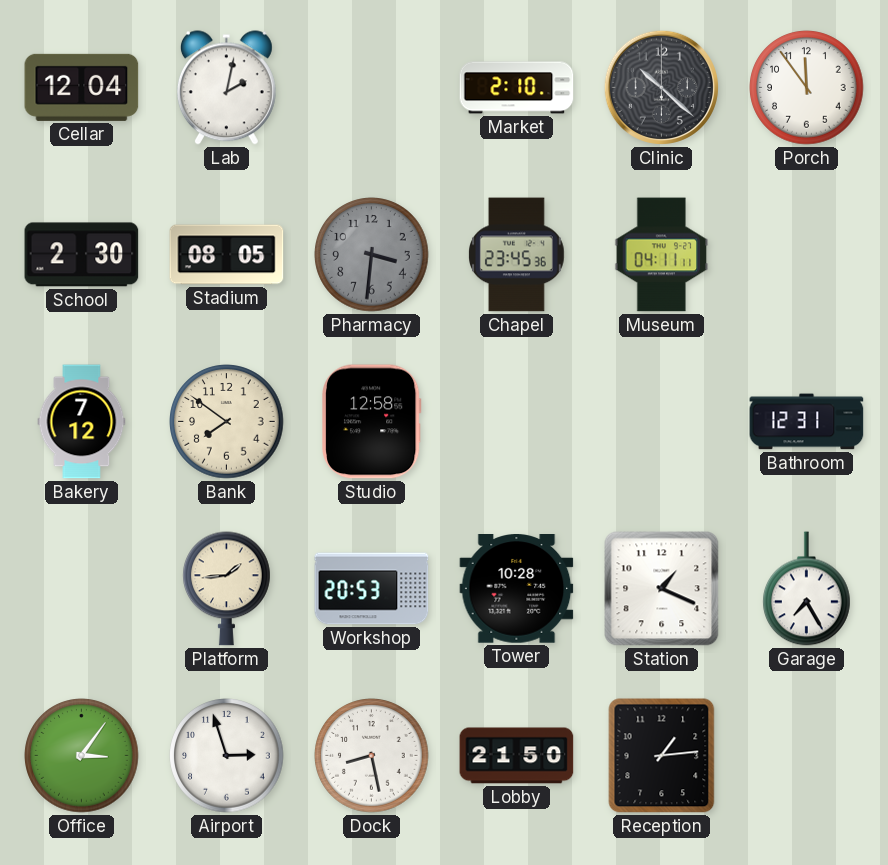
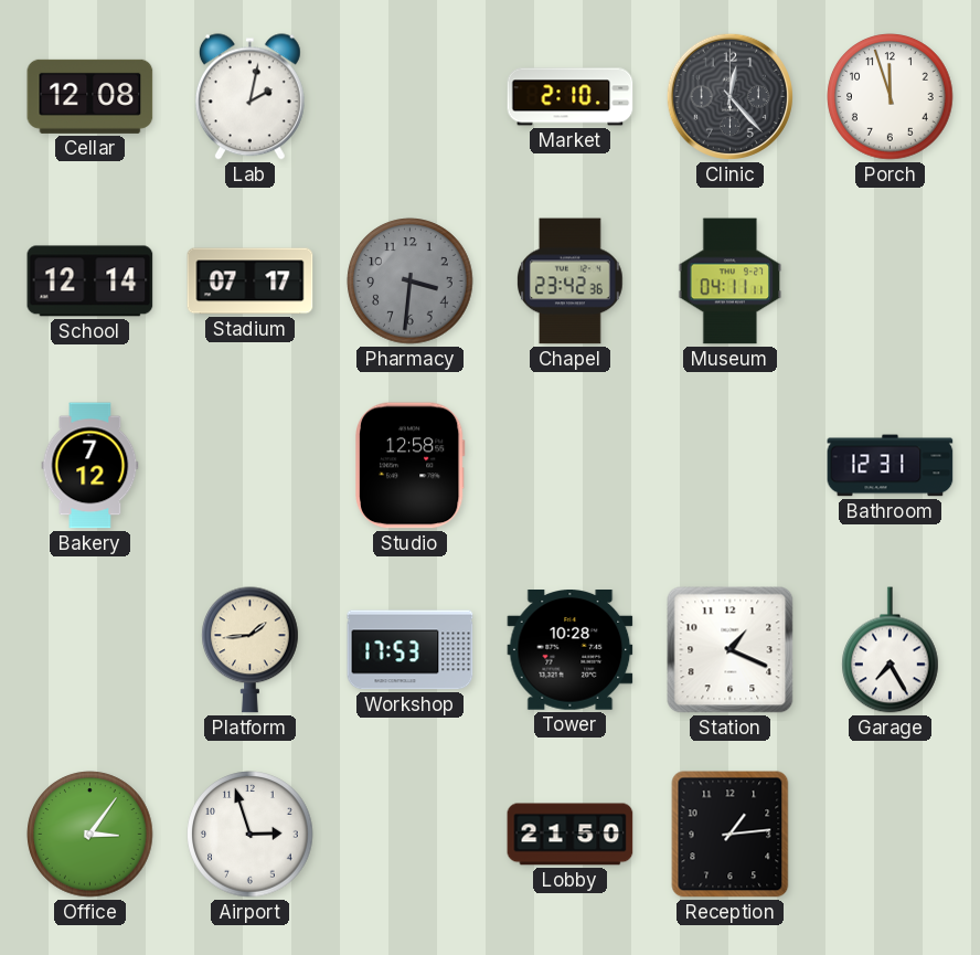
Cellar: 12:04 -> 12:08 (90, 96)
Clinic: 10:22 -> 12:23 (729, 96)
Porch: 11:54 -> 11:57 (891, 97)
School: 2:30 -> 12:14 (90, 282)
Stadium: 08:05 -> 07:17 (251, 282)
Chapel: 23:45 -> 23:42 (571, 282)
Bank: 7:51 -> none (227, 422)
Workshop: 20:53 -> 17:53 (411, 650)
Dock: 8:28 -> none (372, 756)
